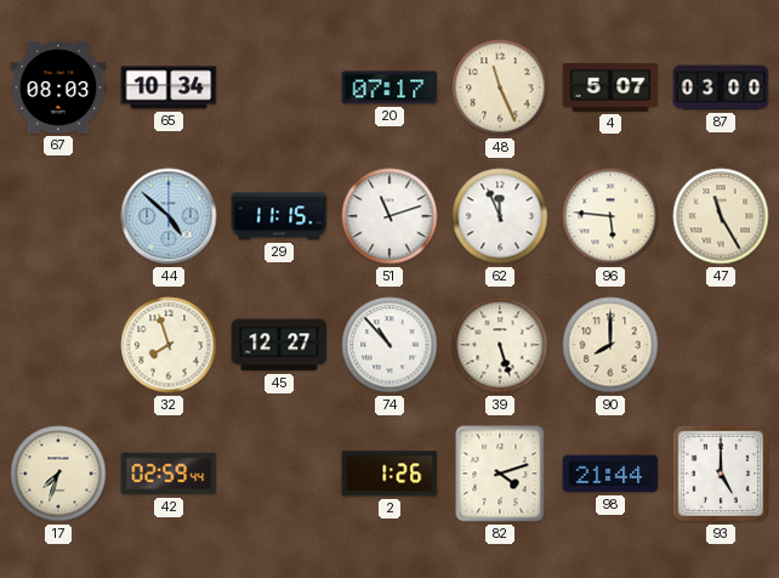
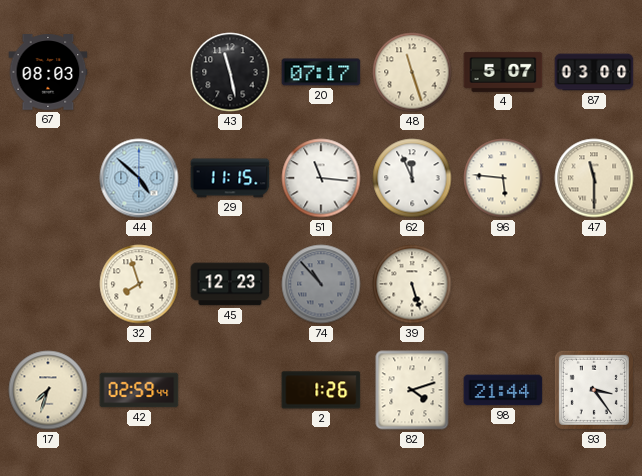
65: 10:34 -> none (169, 87)
43: none -> 11:28 (230, 72)
48: 11:26 -> 11:27 (412, 72)
51: 11:12 -> 11:16 (321, 178)
47: 11:25 -> 11:30 (594, 178)
45: 12:27 -> 12:23 (230, 284)
74 dial: white -> grey (321, 284)
90: 8:00 -> none (610, 345)
93: 5:00 -> 3:24 (594, 390)
